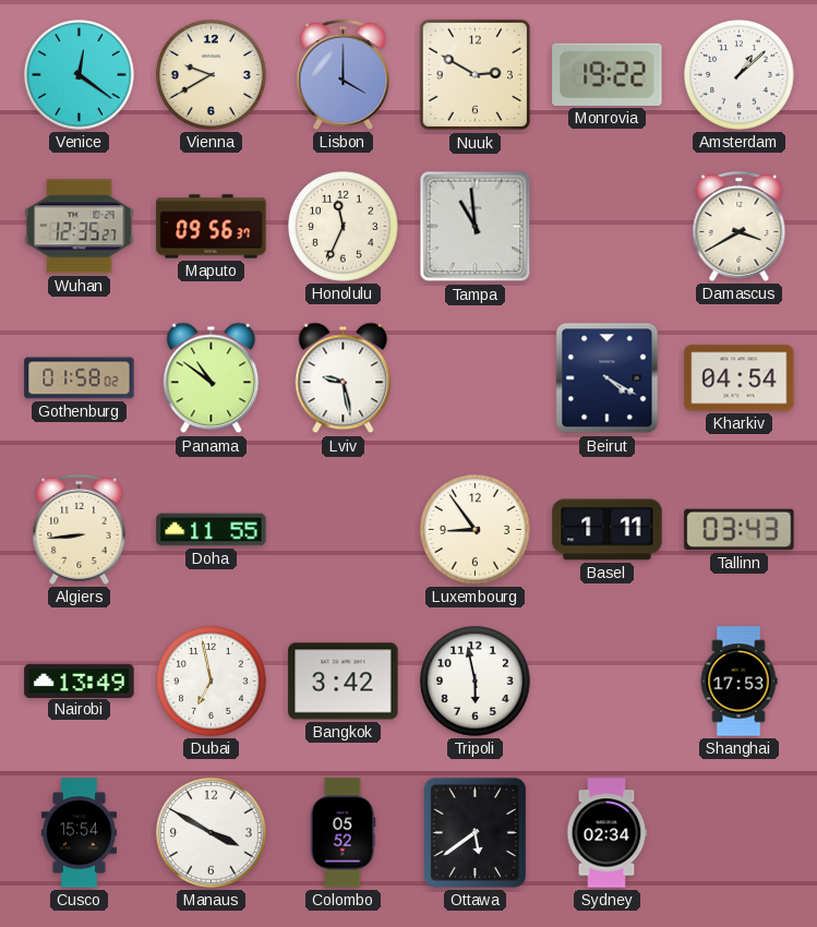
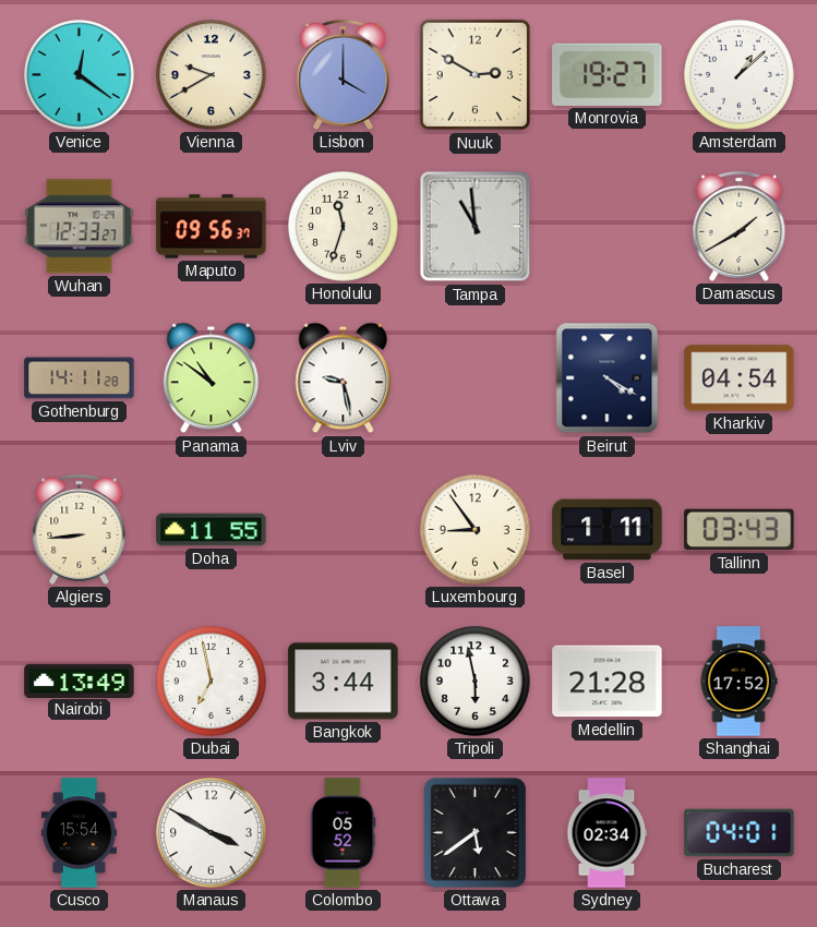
Monrovia: 19:22 -> 19:27 (608, 74)
Wuhan: 12:35 -> 12:33 (80, 227)
Honolulu: 11:34 -> 11:33 (344, 227)
Damascus: 3:40 -> 1:40 (740, 226)
Gothenburg: 01:58 -> 14:11 (80, 378)
Bangkok: 3:42 -> 3:44 (344, 682)
Medellin: none -> 21:28 (608, 682)
Shanghai: 17:53 -> 17:52 (738, 682)
Bucharest: none -> 04:01 (740, 833)
